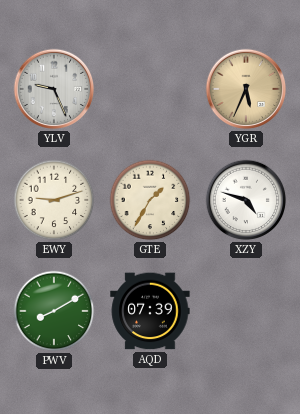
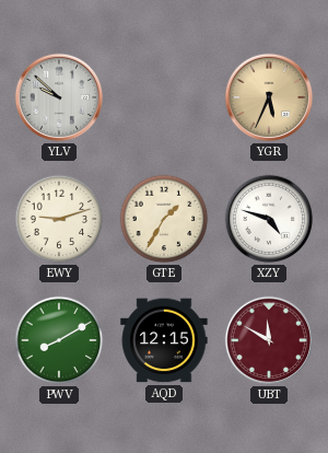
YLV: 9:26 -> 9:52 (59, 97)
AQD: 07:39 -> 12:15 (164, 340)
UBT: none -> 11:50 (269, 340)
